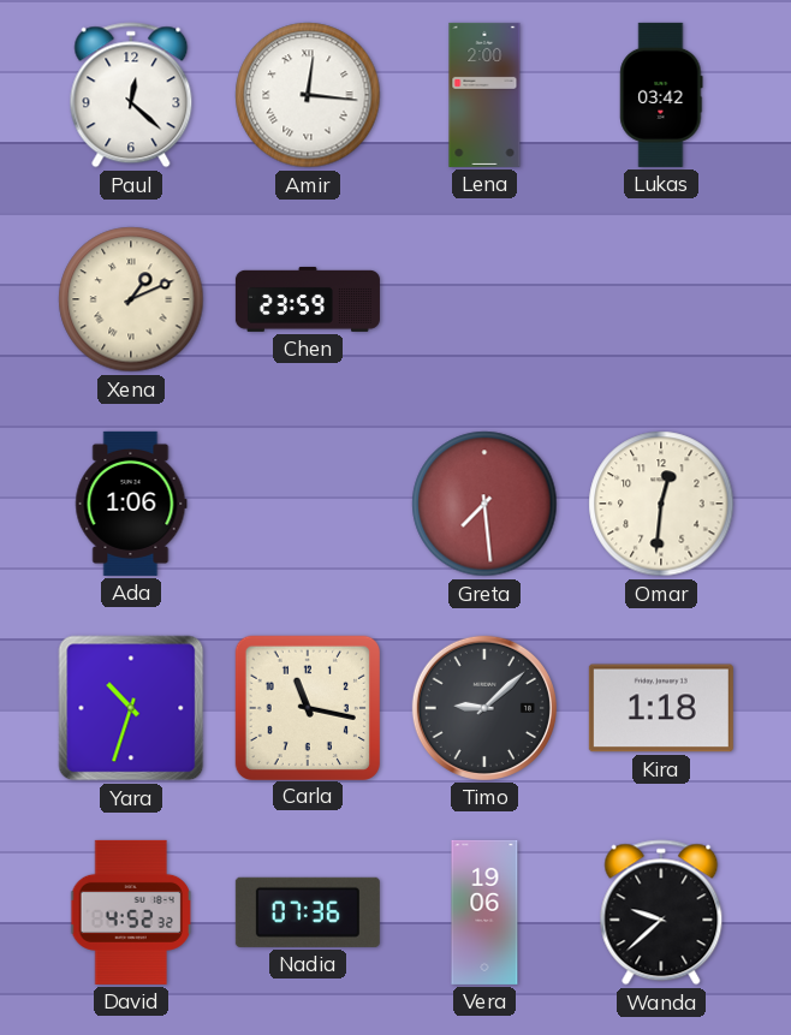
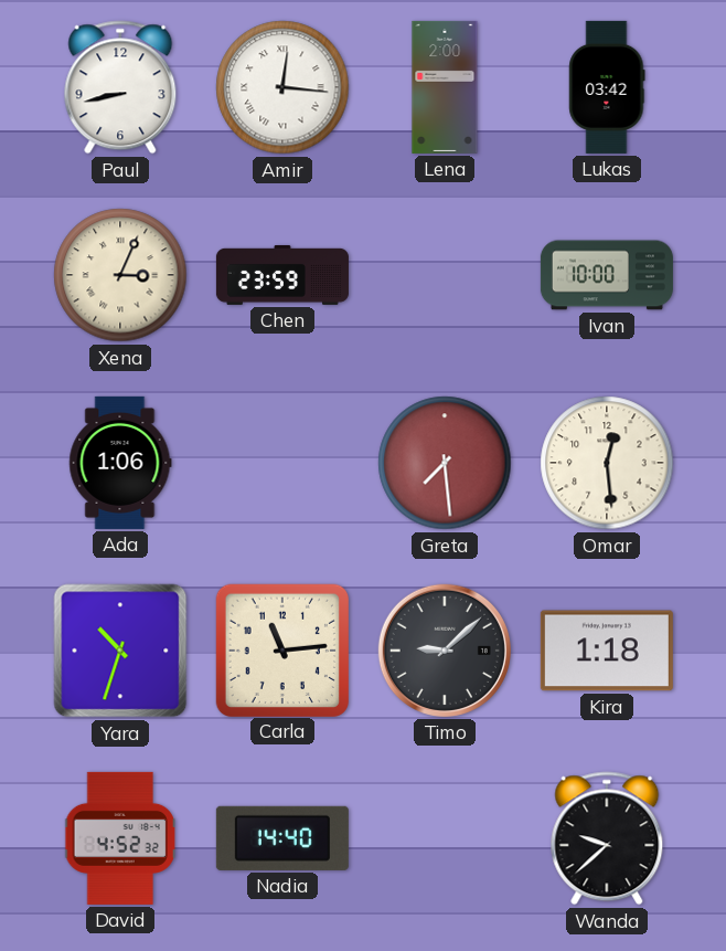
Paul: 12:22 -> 8:43 (120, 87)
Xena: 1:11 -> 3:04 (120, 275)
Ivan: none -> 10:00 (607, 275)
Omar: 12:31 -> 12:29 (607, 463)
Carla: 11:17 -> 11:14 (281, 649)
Nadia: 07:36 -> 14:40 (282, 838)
Vera: 19:06 -> none (484, 912)
